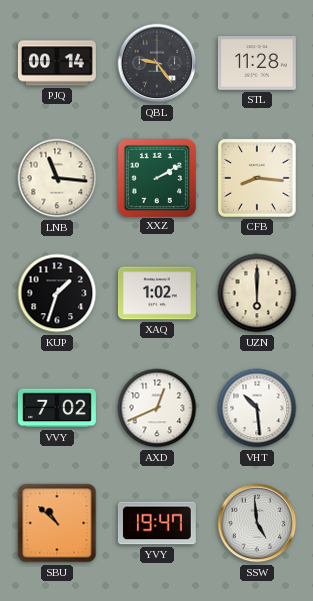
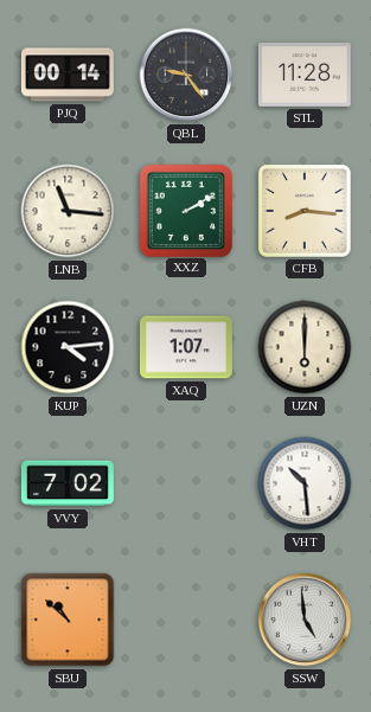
KUP: 1:33 -> 4:14 (68, 347)
XAQ: 1:02 -> 1:07 (186, 347)
AXD: 12:41 -> none (157, 408)
YVY: 19:47 -> none (157, 523)
